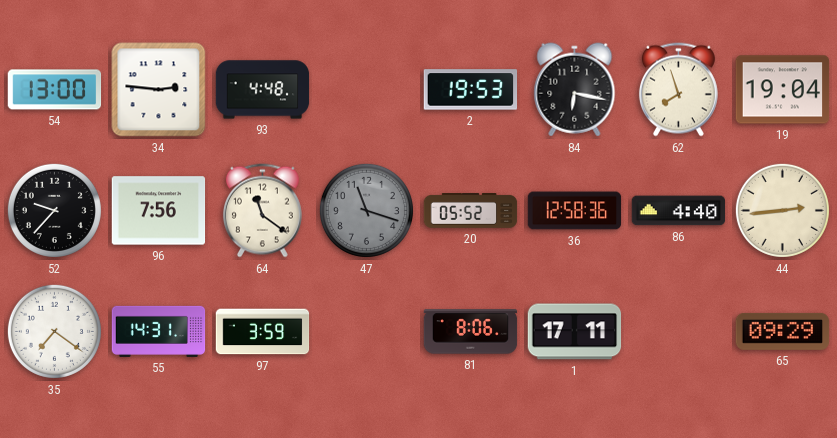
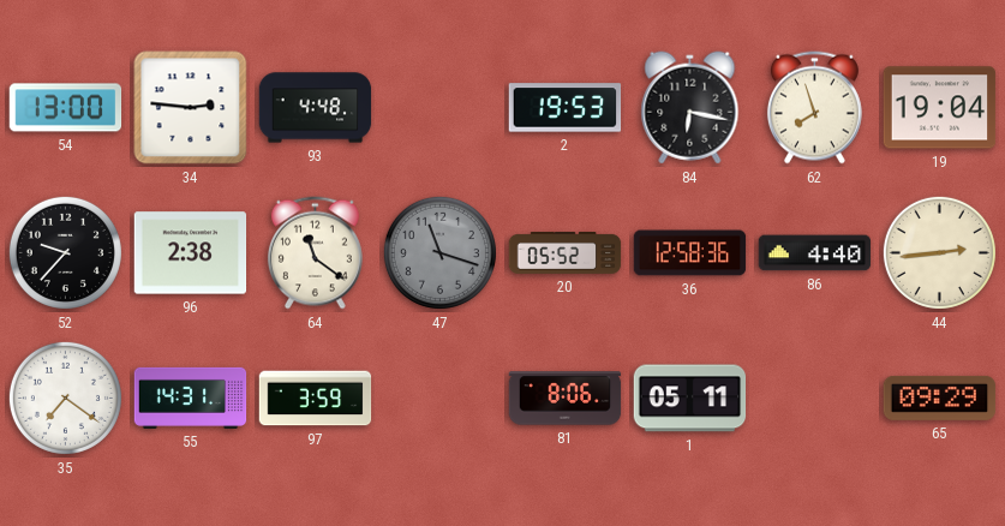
96: 7:56 -> 2:38 (191, 253)
1: 17:11 -> 05:11 (690, 399)
